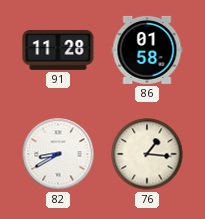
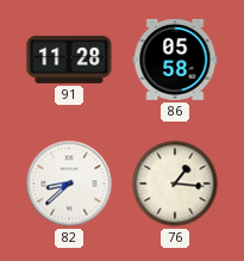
86: 01:58 -> 05:58 (175, 60)
82: 8:40 -> 8:38 (69, 184)
